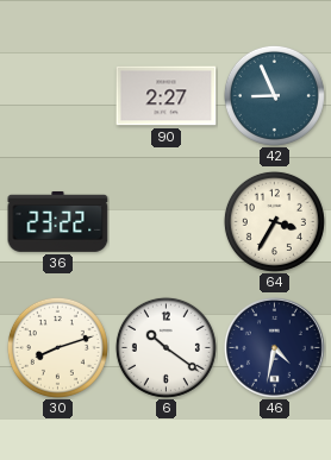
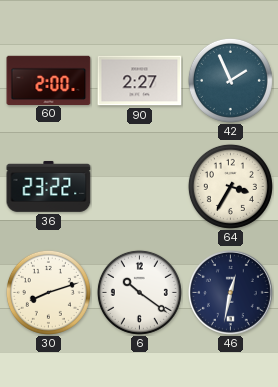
60: none -> 2:00 (49, 80)
42: 8:56 -> 1:56 (230, 80)
46: 4:32 -> 12:32 (230, 292)
